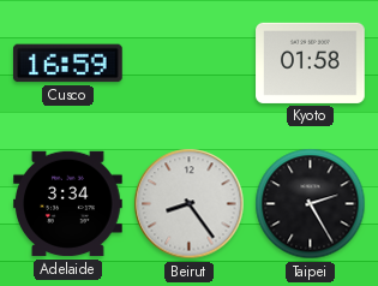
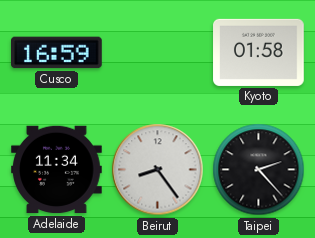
Adelaide: 3:34 -> 11:34 (57, 170)
Taipei: 2:25 -> 2:23 (259, 170)
